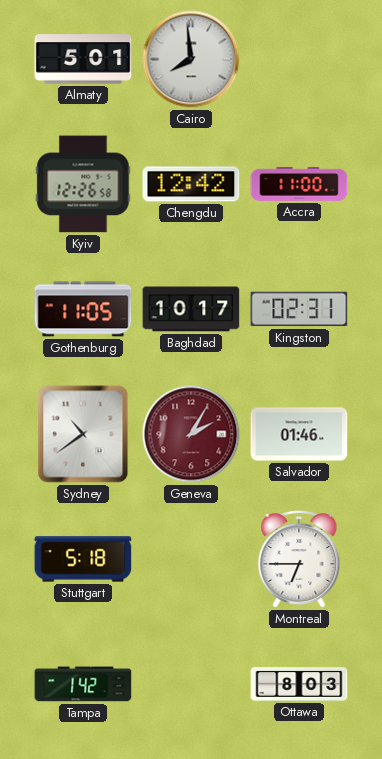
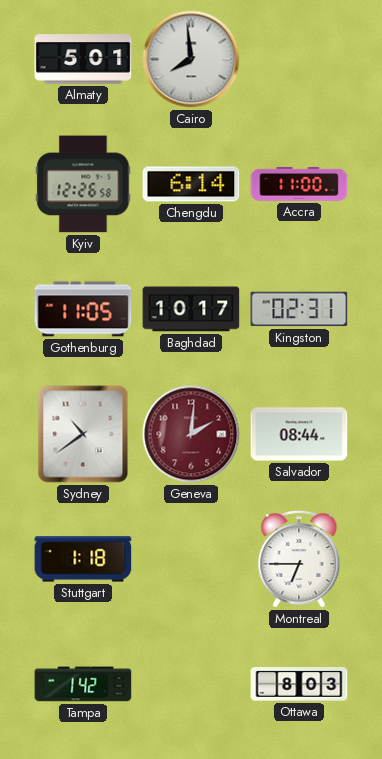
Chengdu: 12:42 -> 6:14 (191, 184)
Geneva: 2:05 -> 2:01 (191, 434)
Salvador: 01:46 -> 08:44 (299, 434)
Stuttgart: 5:18 -> 1:18 (83, 559)
